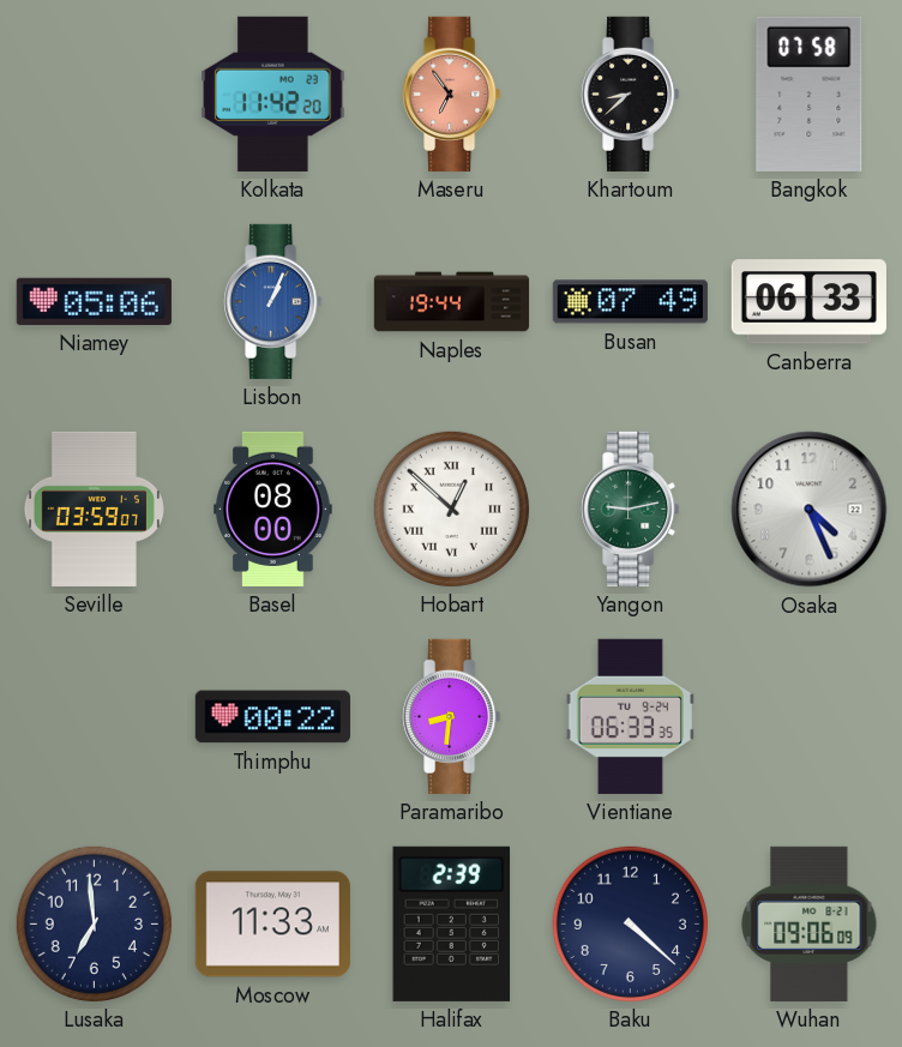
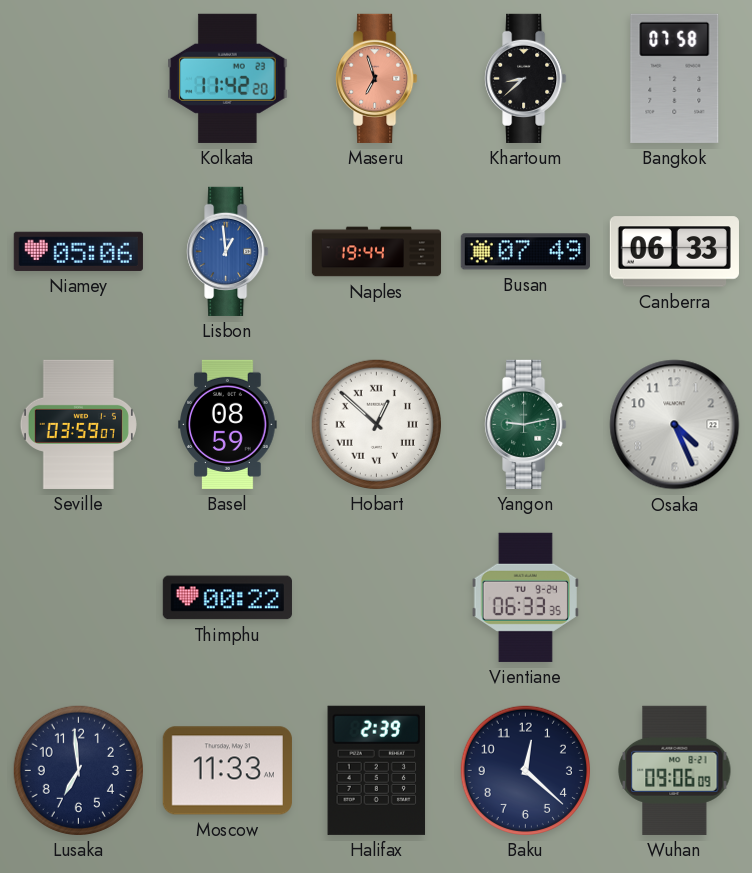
Maseru: 6:54 -> 6:57 (377, 78)
Lisbon: 1:04 -> 12:59 (228, 251)
Basel: 08:00 -> 08:59 (228, 424)
Paramaribo: 8:31 -> none (452, 716)
Baku: 4:22 -> 12:22 (525, 770)
